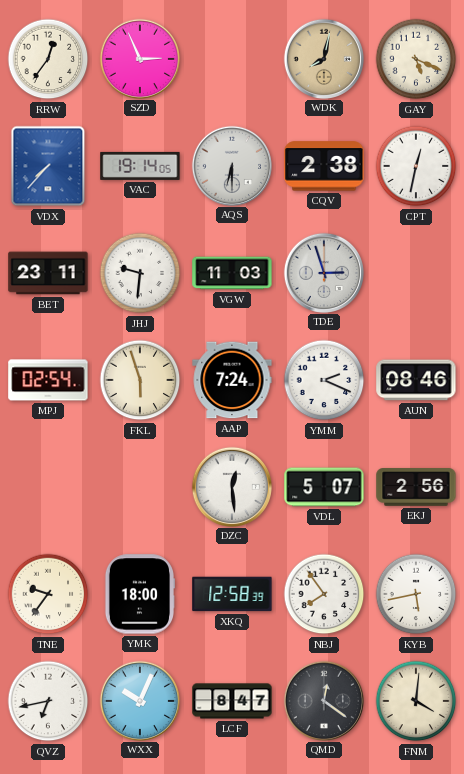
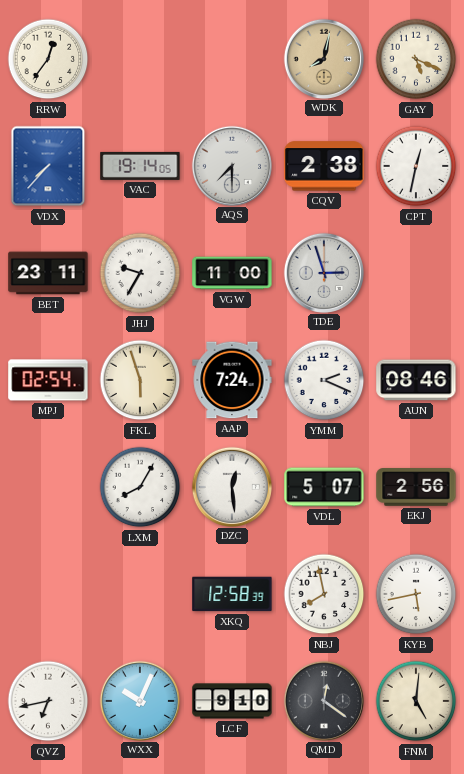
SZD: 2:56 -> none (139, 58)
AQS: 6:30 -> 7:30 (231, 165)
JHJ: 9:31 -> 9:35 (140, 273)
VGW: 11:03 -> 11:00 (232, 273)
LXM: none -> 8:05 (140, 487)
TNE: 9:36 -> none (48, 594)
YMK: 18:00 -> none (139, 594)
NBJ: 7:54 -> 7:58 (324, 594)
LCF: 8:47 -> 9:10 (232, 701)
FNM: 4:01 -> 5:01 (416, 701)
